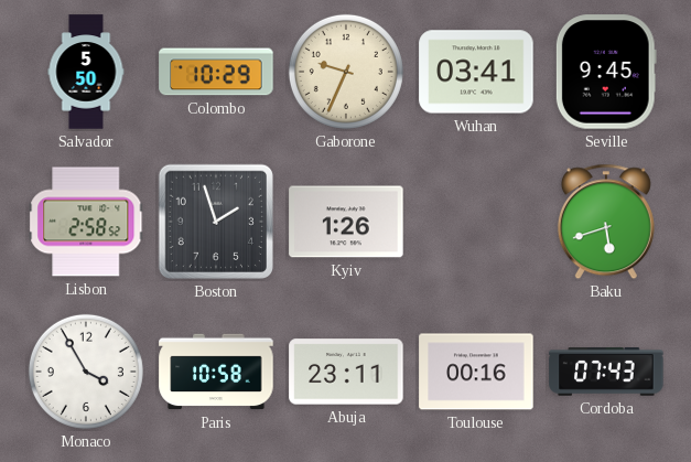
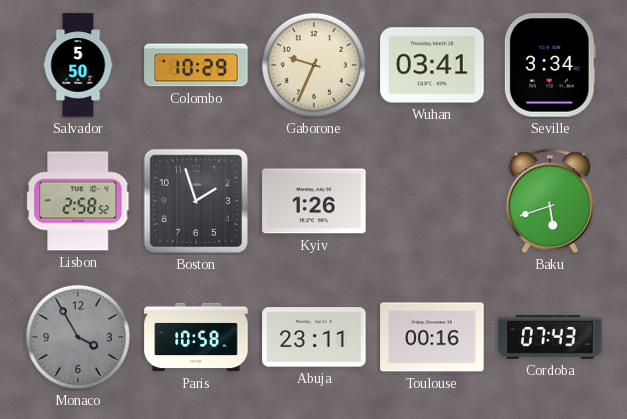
Seville: 9:45 -> 3:34 (550, 65)
Monaco dial: white -> grey (78, 337)
